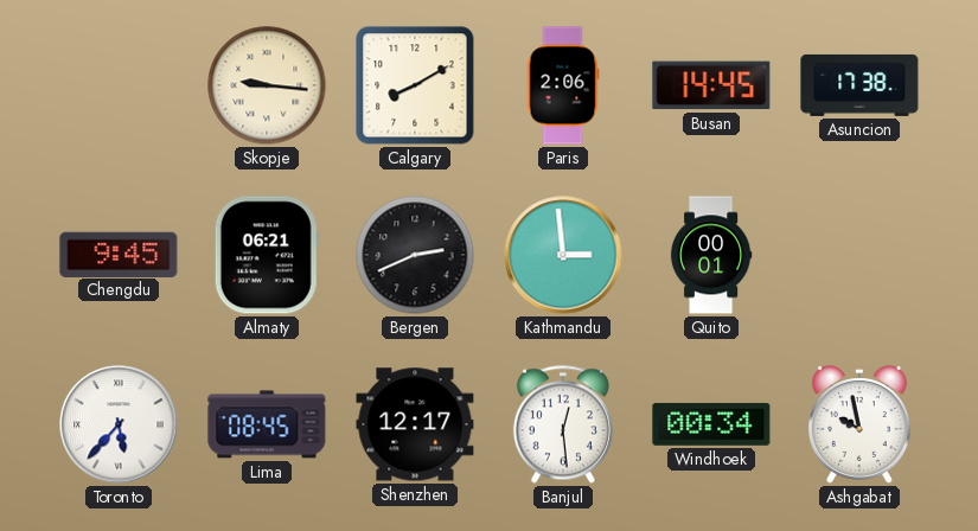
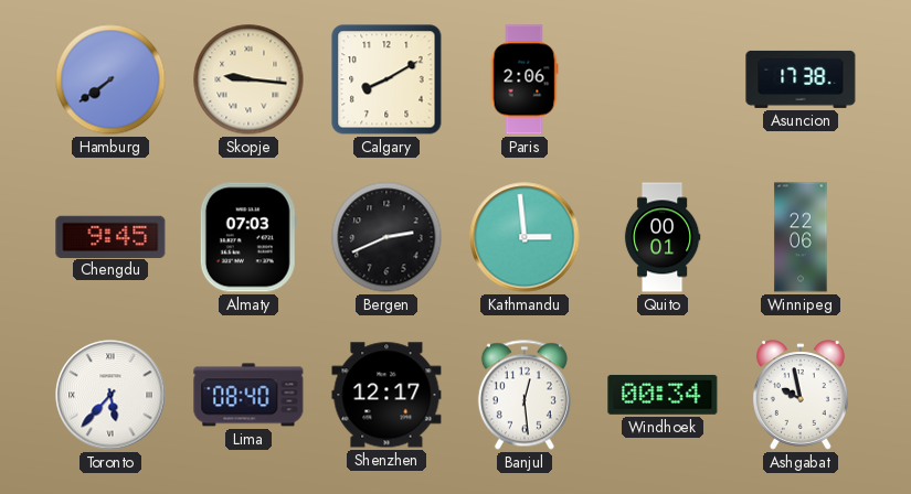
Hamburg: none -> 7:39 (110, 79)
Busan: 14:45 -> none (711, 85)
Almaty: 06:21 -> 07:03 (248, 237)
Winnipeg: none -> 22:06 (801, 237)
Lima: 08:45 -> 08:40 (248, 395)
